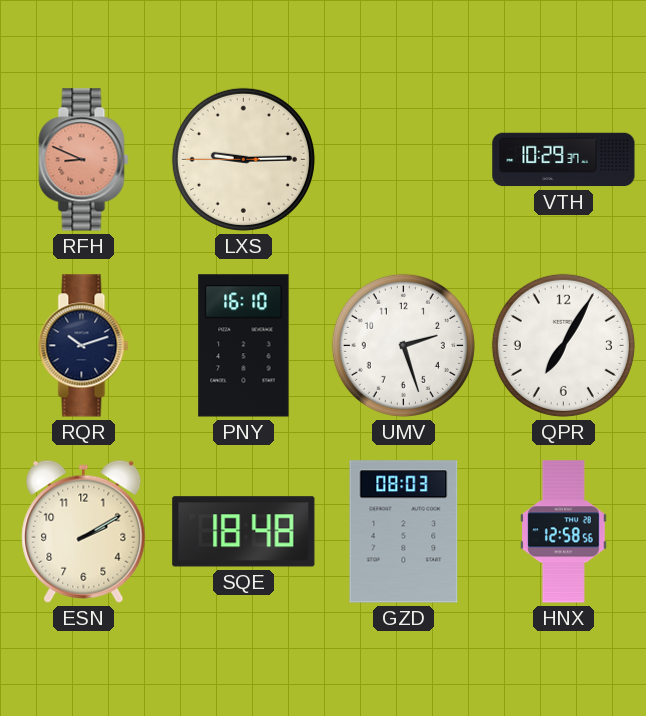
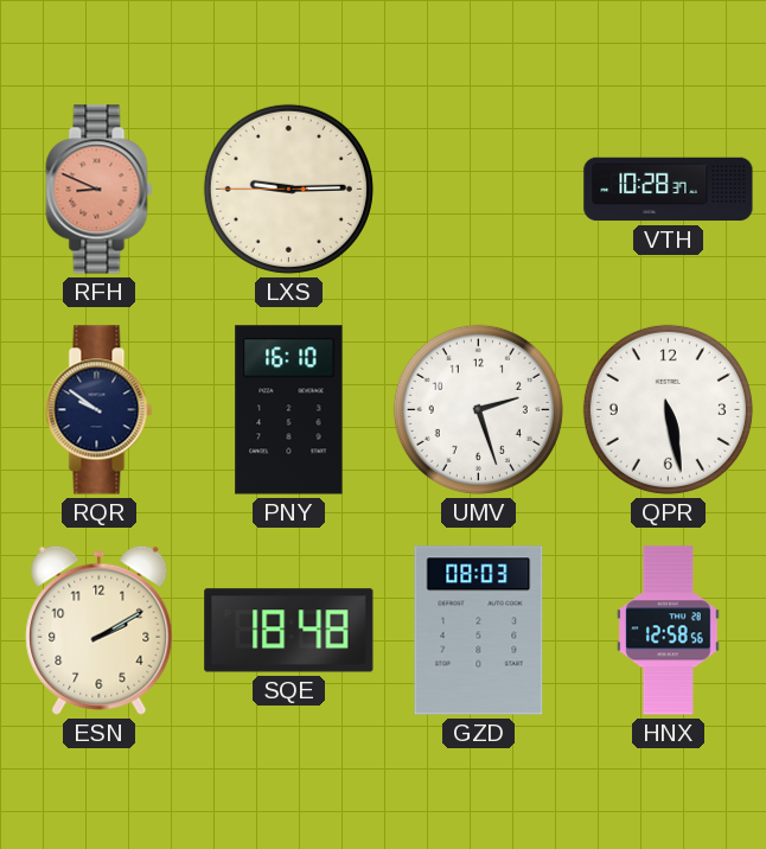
VTH: 10:29 -> 10:28 (669, 190)
RQR: 10:12 -> 9:51 (100, 410)
QPR: 7:05 -> 5:28 (668, 409)
